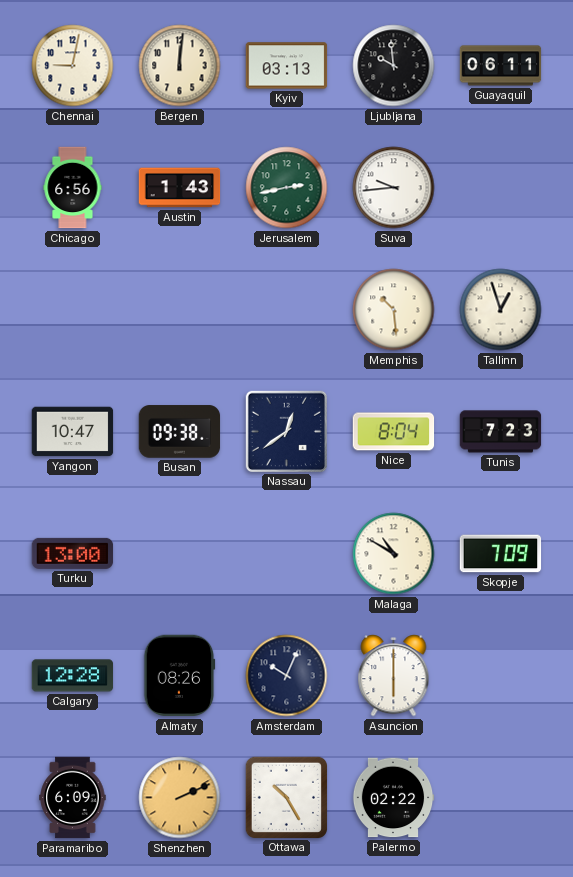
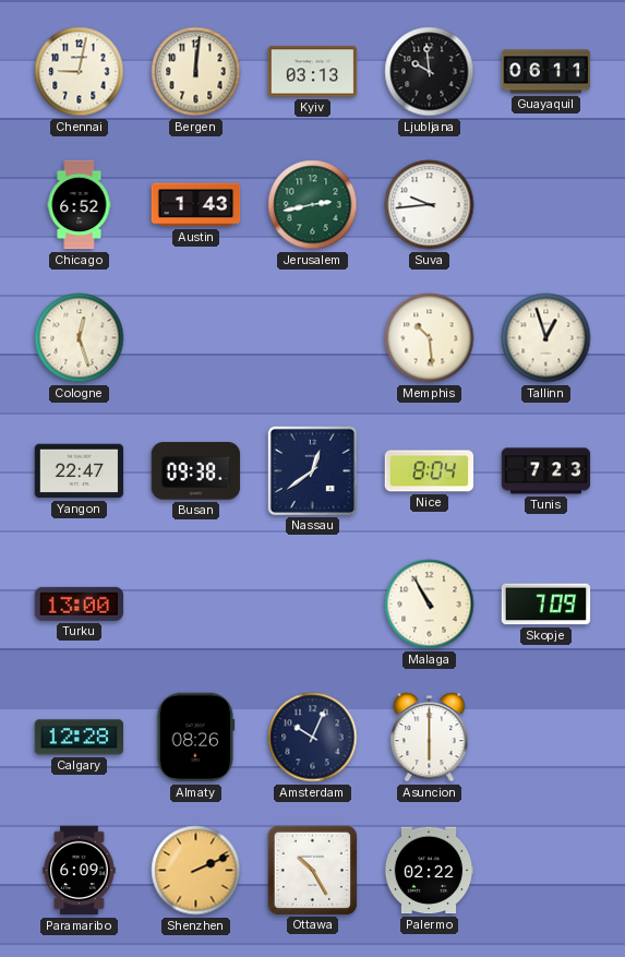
Chicago: 6:56 -> 6:52 (80, 205)
Cologne: none -> 12:27 (80, 338)
Yangon: 10:47 -> 22:47 (80, 471)
Malaga: 10:50 -> 10:55 (430, 605)
